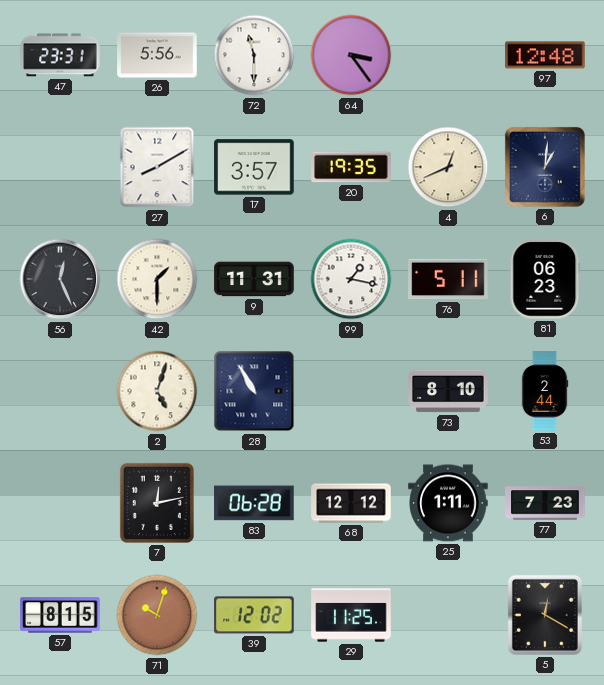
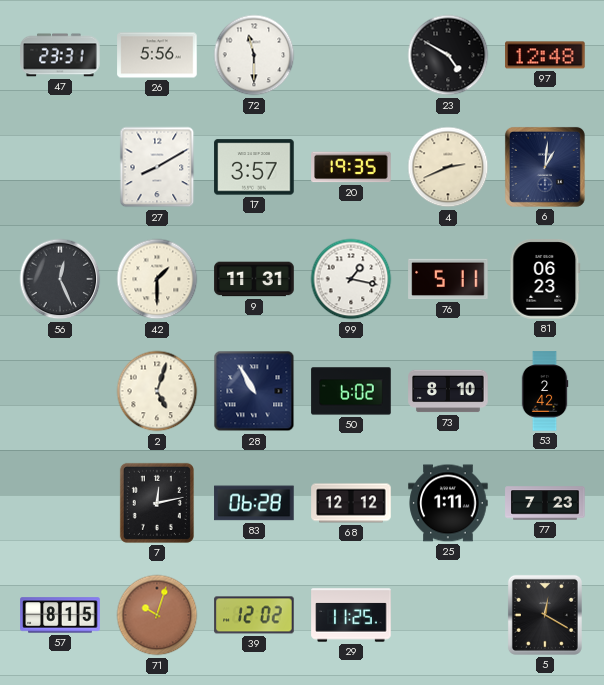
64: 3:24 -> none (351, 55)
23: none -> 4:50 (448, 55)
4: 12:41 -> 2:41 (448, 167)
50: none -> 6:02 (351, 391)
53: 2:44 -> 2:42 (545, 391)
